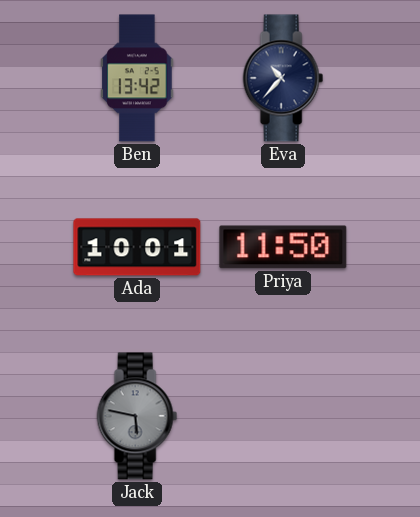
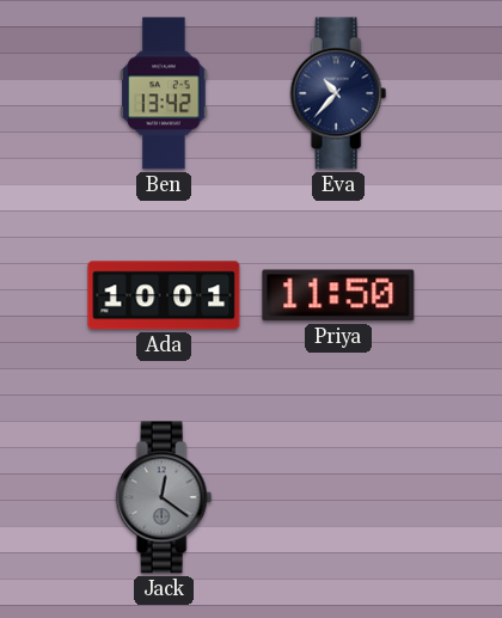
Jack: 5:47 -> 12:21 (164, 497)
